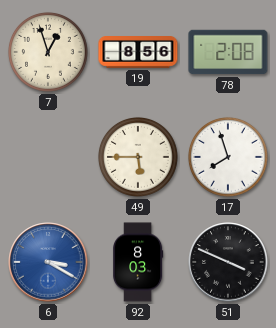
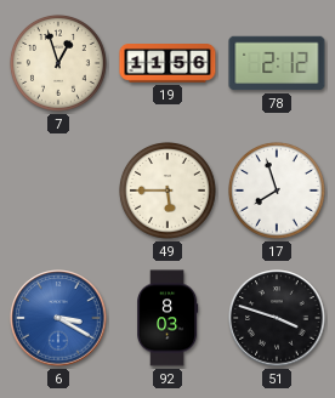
19: 8:56 -> 11:56 (167, 64)
78: 2:08 -> 2:12 (277, 63)
51: 3:49 -> 3:48 (277, 318)
